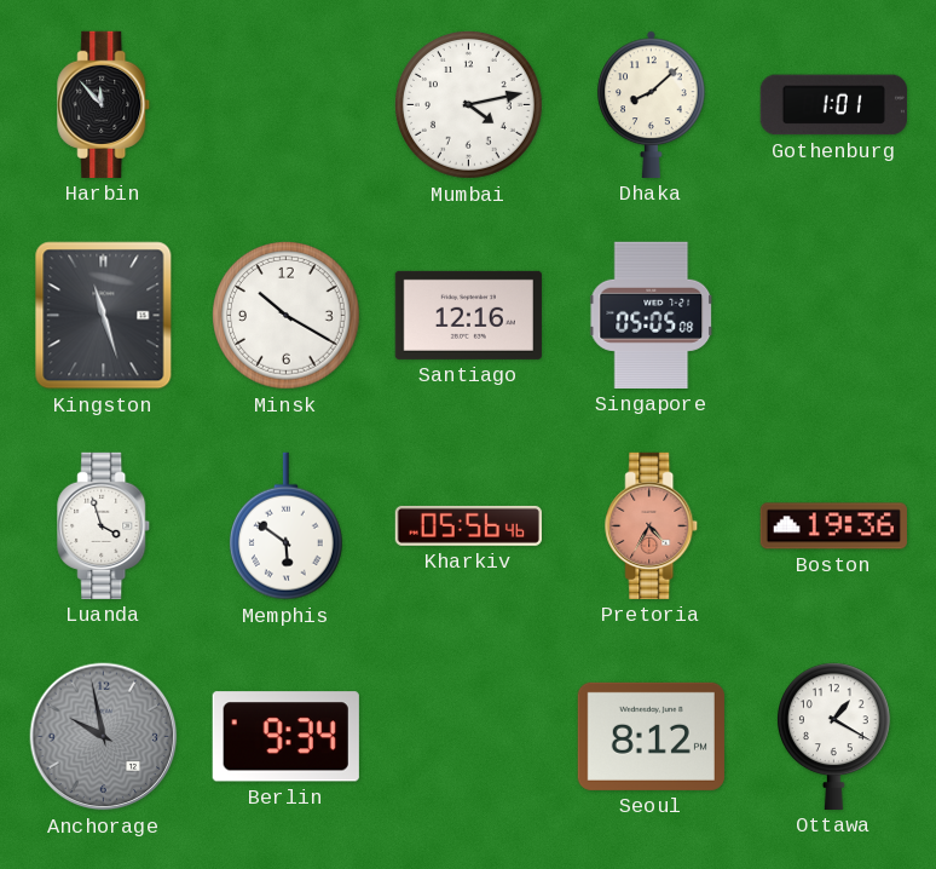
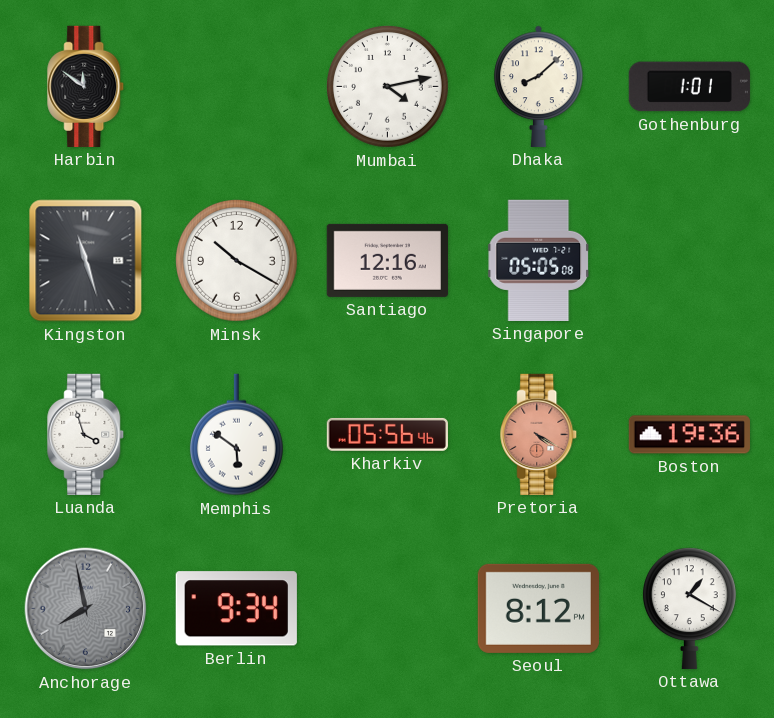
Harbin: 11:53 -> 11:51 (86, 86)
Pretoria: 4:35 -> 4:20 (539, 434)
Anchorage: 9:58 -> 7:58 (86, 609)
